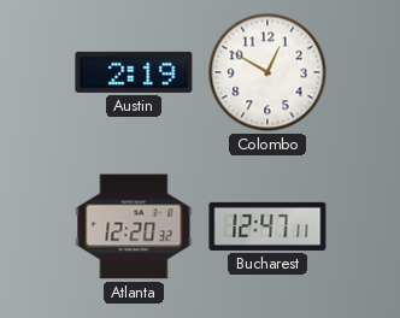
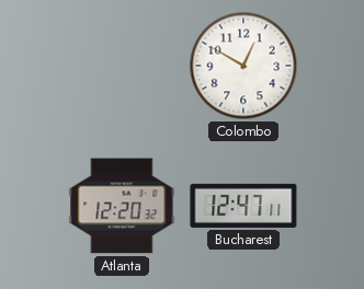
Austin: 2:19 -> none (134, 72)
